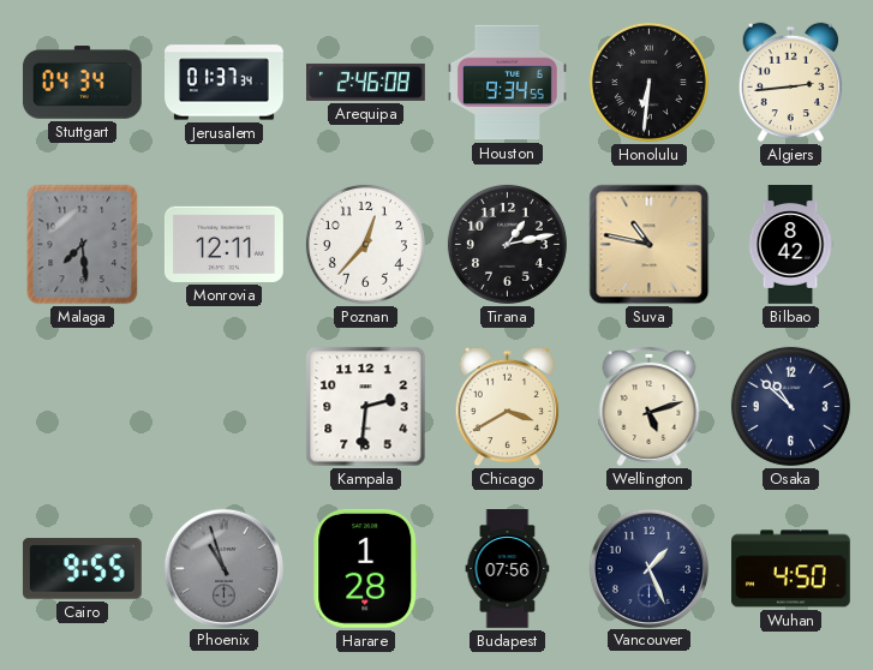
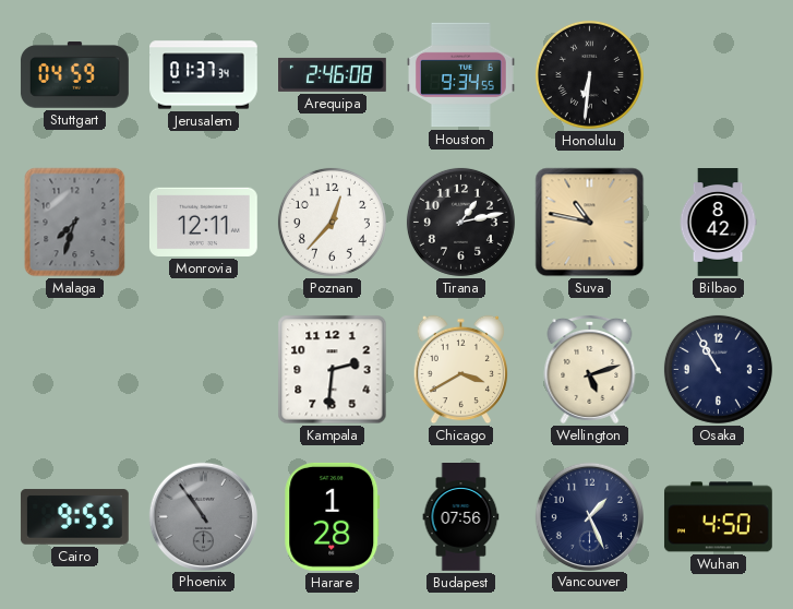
Stuttgart: 04:34 -> 04:59 (74, 75)
Algiers: 2:44 -> none (791, 83)
Malaga: 7:29 -> 7:33 (75, 223)
Osaka: 10:52 -> 10:55 (718, 369)
Phoenix: 10:57 -> 10:54 (203, 516)
